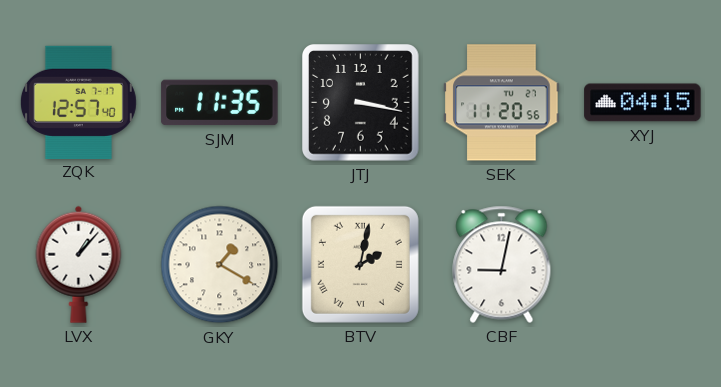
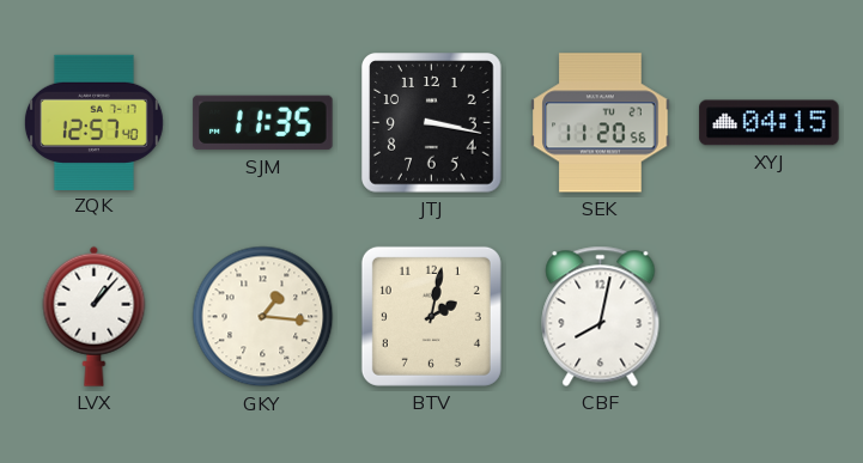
GKY: 1:20 -> 1:16 (263, 317)
BTV numerals: Roman -> Arabic (431, 316)
CBF: 9:02 -> 8:02 (601, 316)
